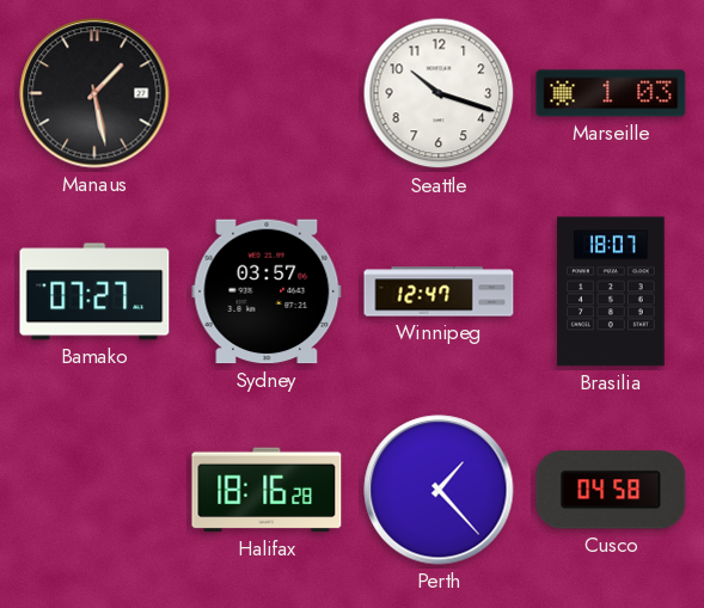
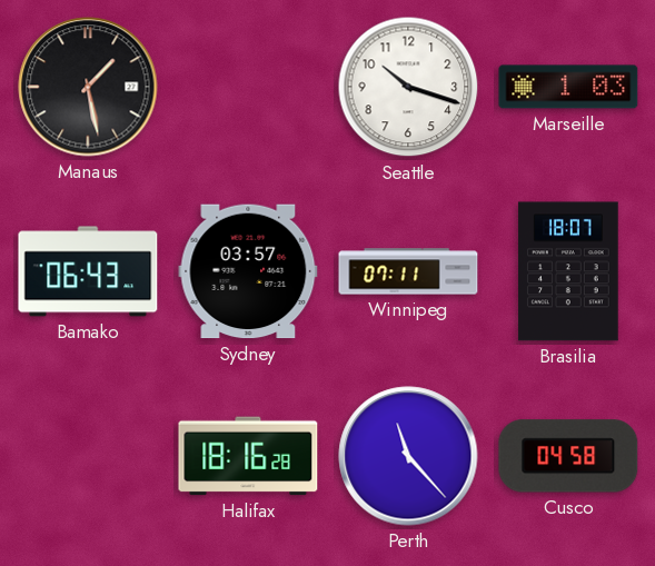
Bamako: 07:27 -> 06:43 (88, 271)
Winnipeg: 12:47 -> 07:11 (408, 271)
Perth: 1:23 -> 11:23 (408, 456)
